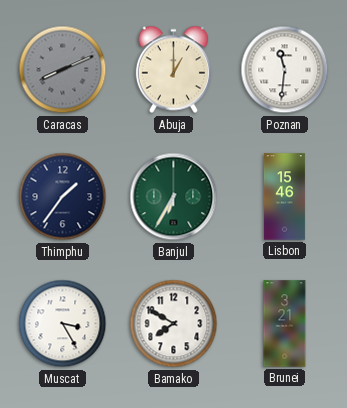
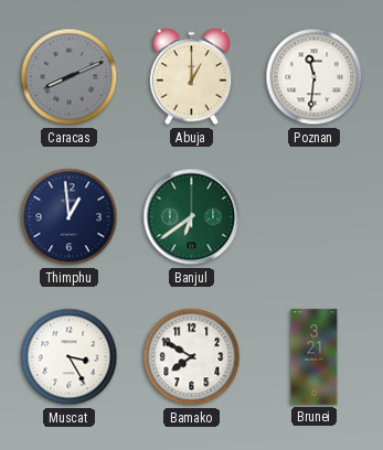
Thimphu: 1:36 -> 12:59 (70, 217)
Banjul: 6:35 -> 6:39 (192, 217)
Lisbon: 15:46 -> none (284, 197)
